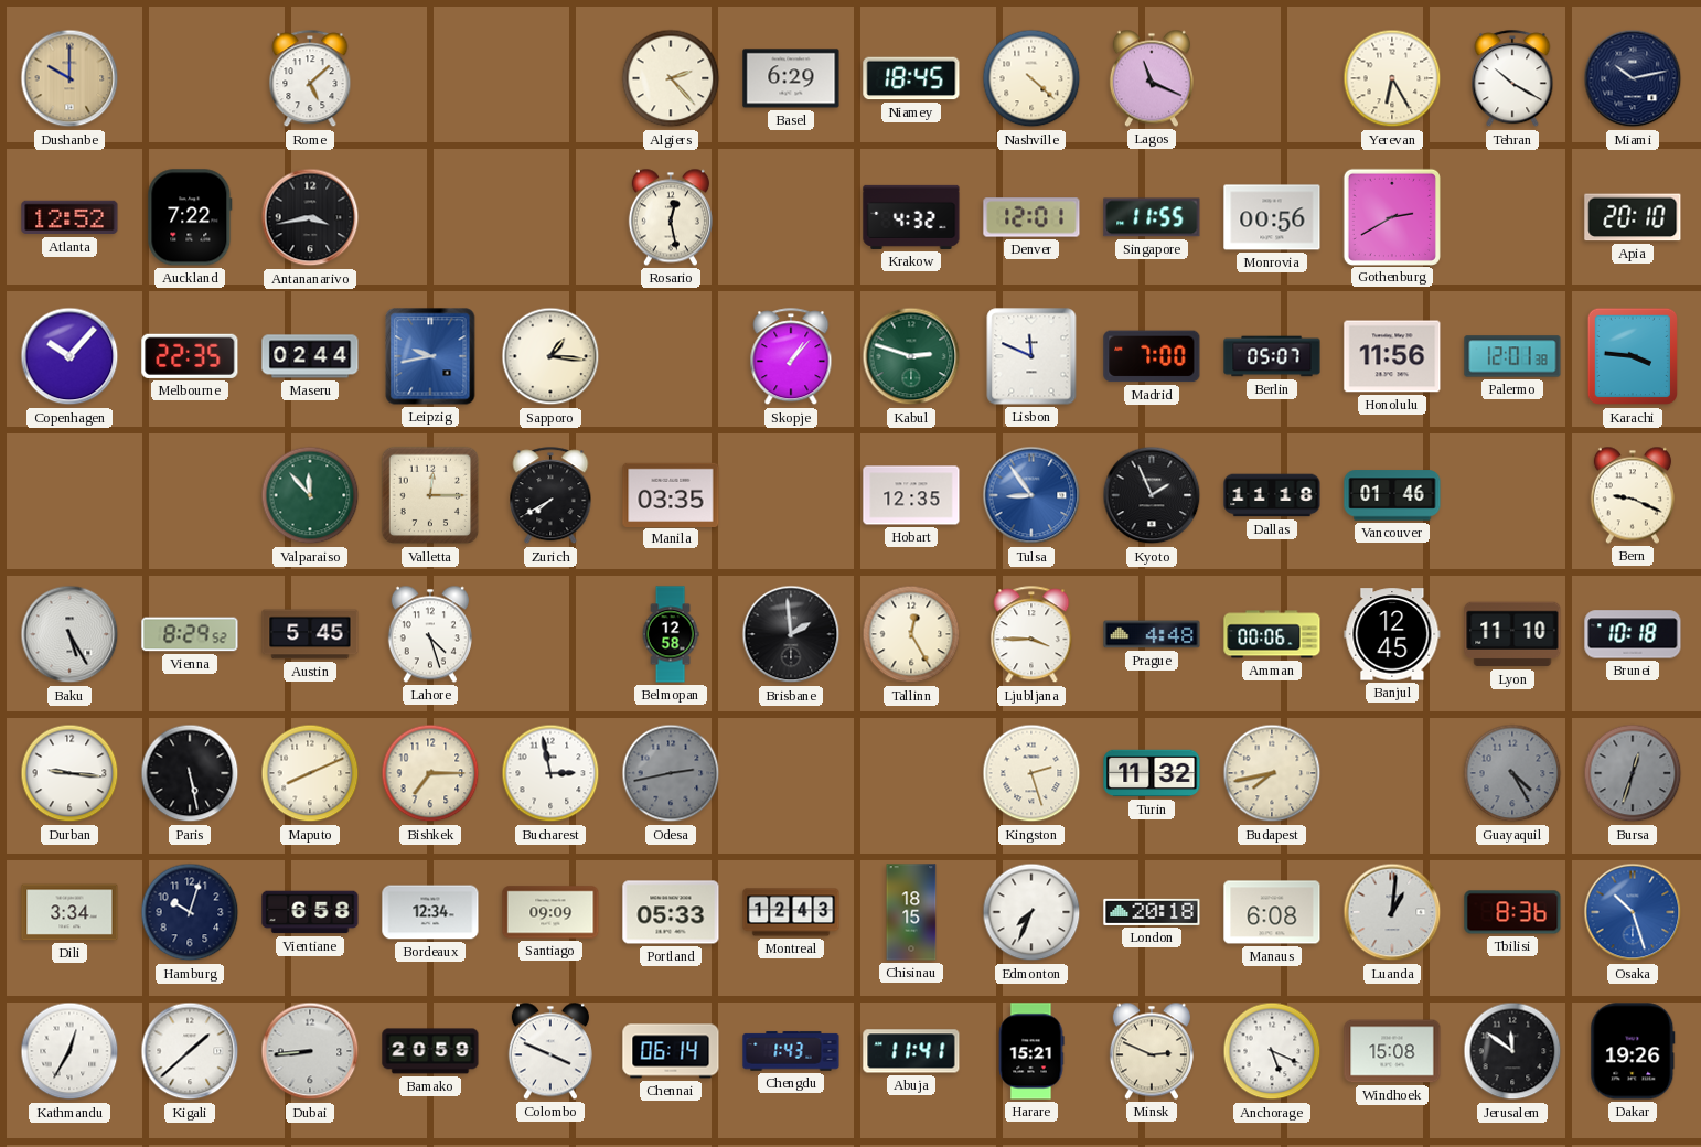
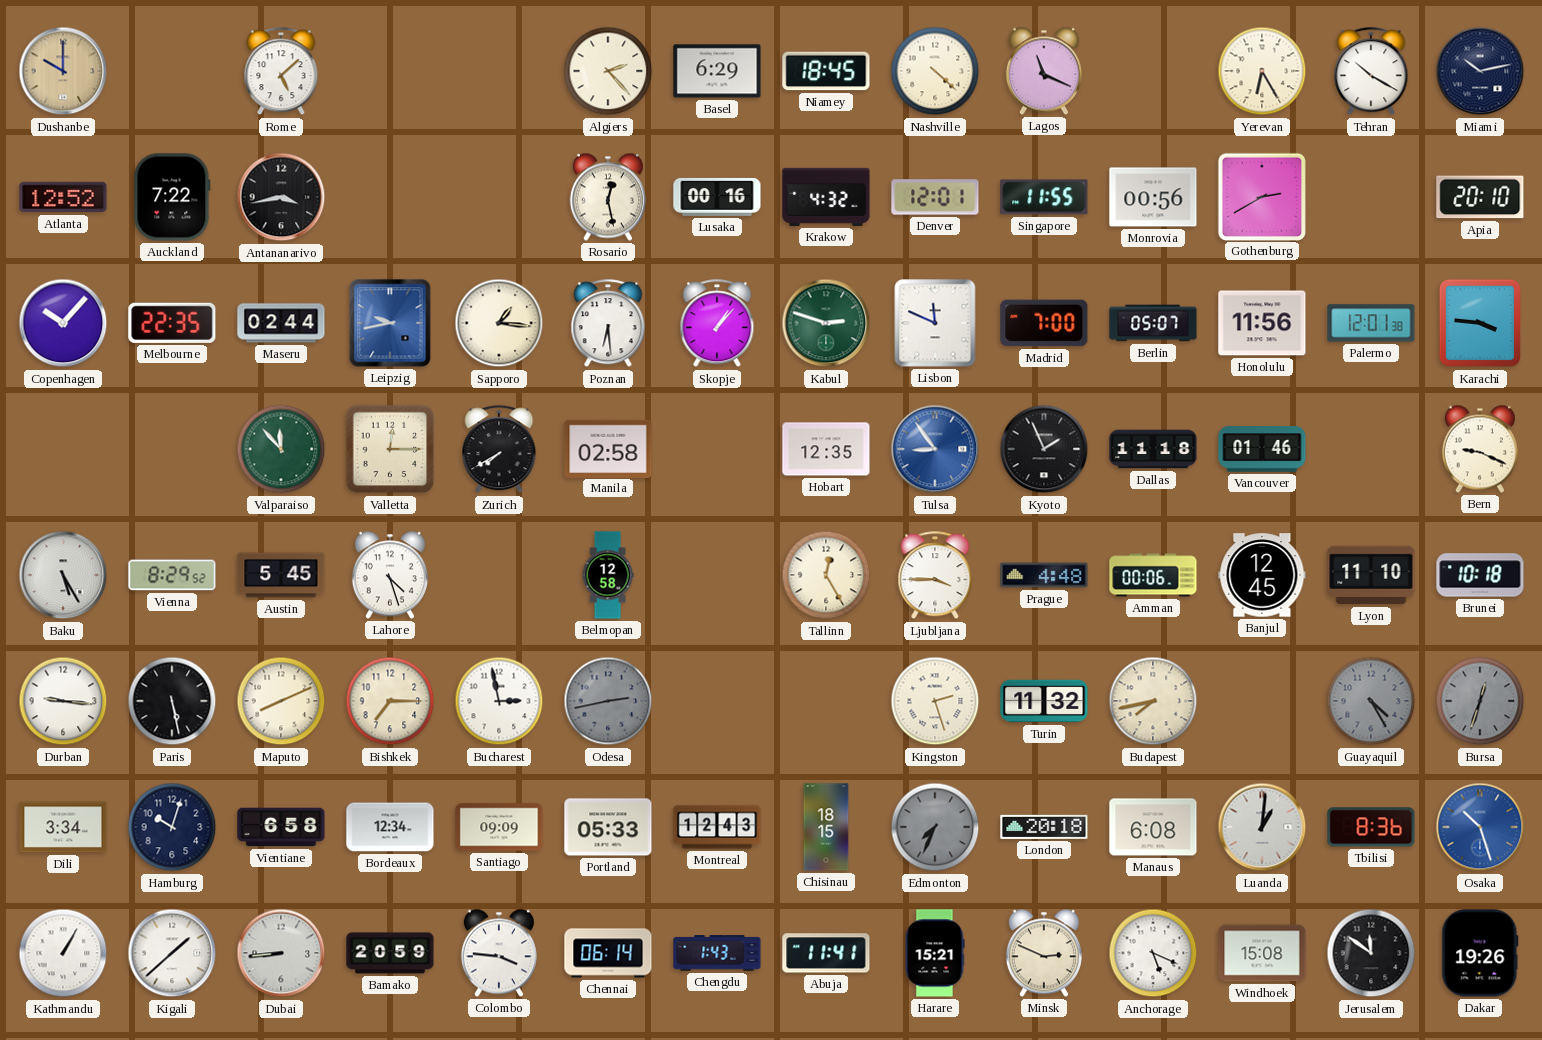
Lusaka: none -> 00:16 (717, 197)
Poznan: none -> 6:29 (608, 324)
Manila: 03:35 -> 02:58 (608, 448)
Brisbane: 1:59 -> none (791, 634)
Edmonton dial: white -> grey (935, 827)
Kathmandu: 12:35 -> 1:05 (63, 953)
Colombo: 3:49 -> 3:46 (499, 953)
